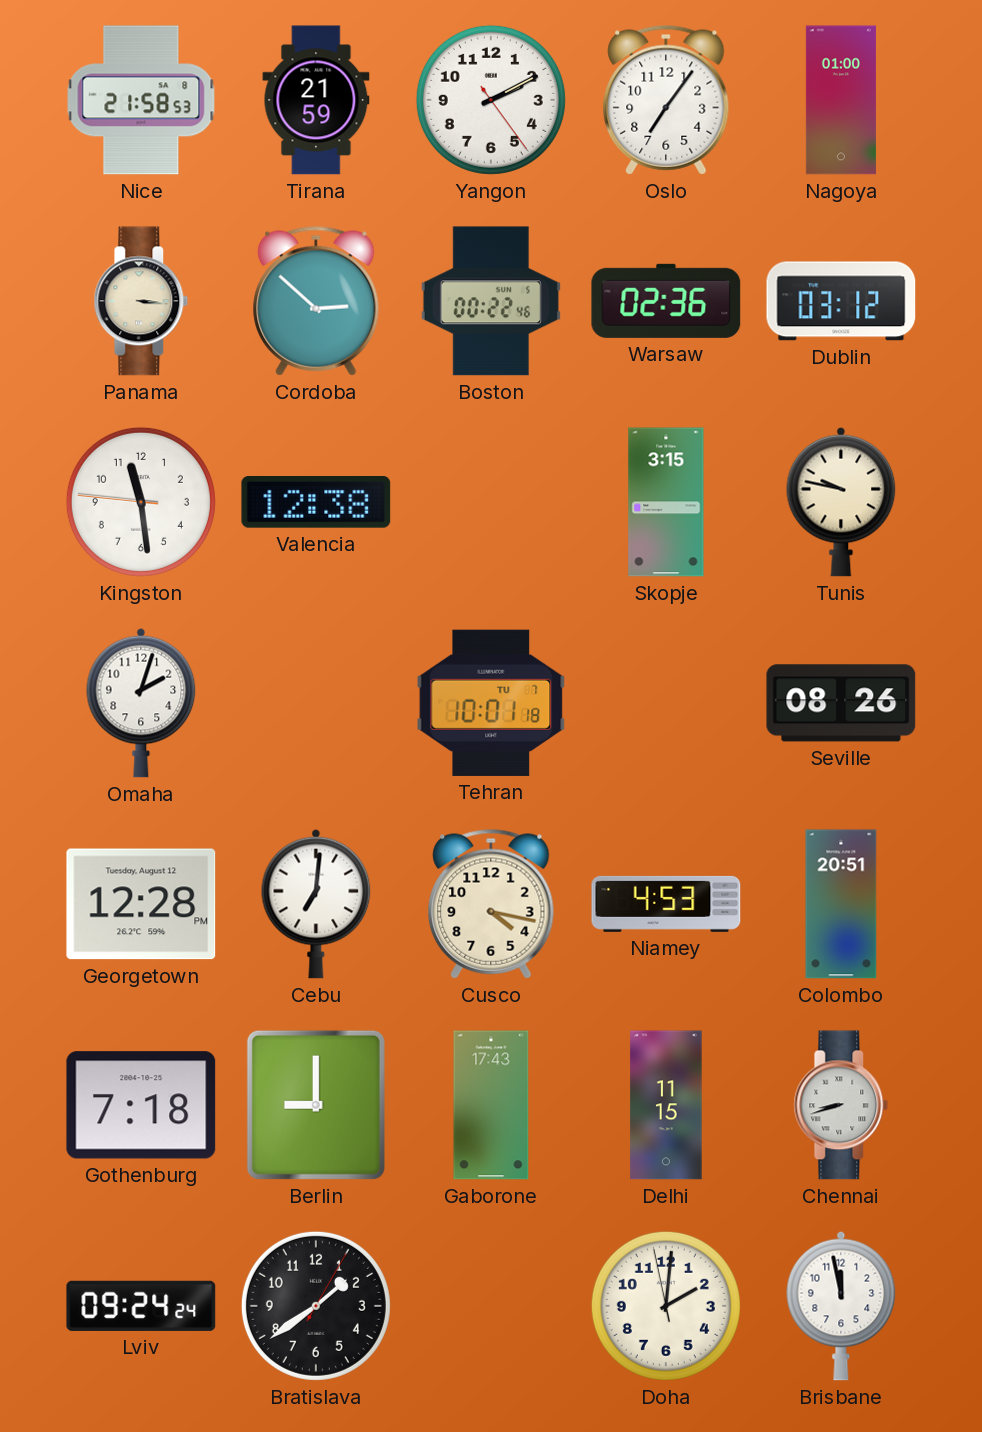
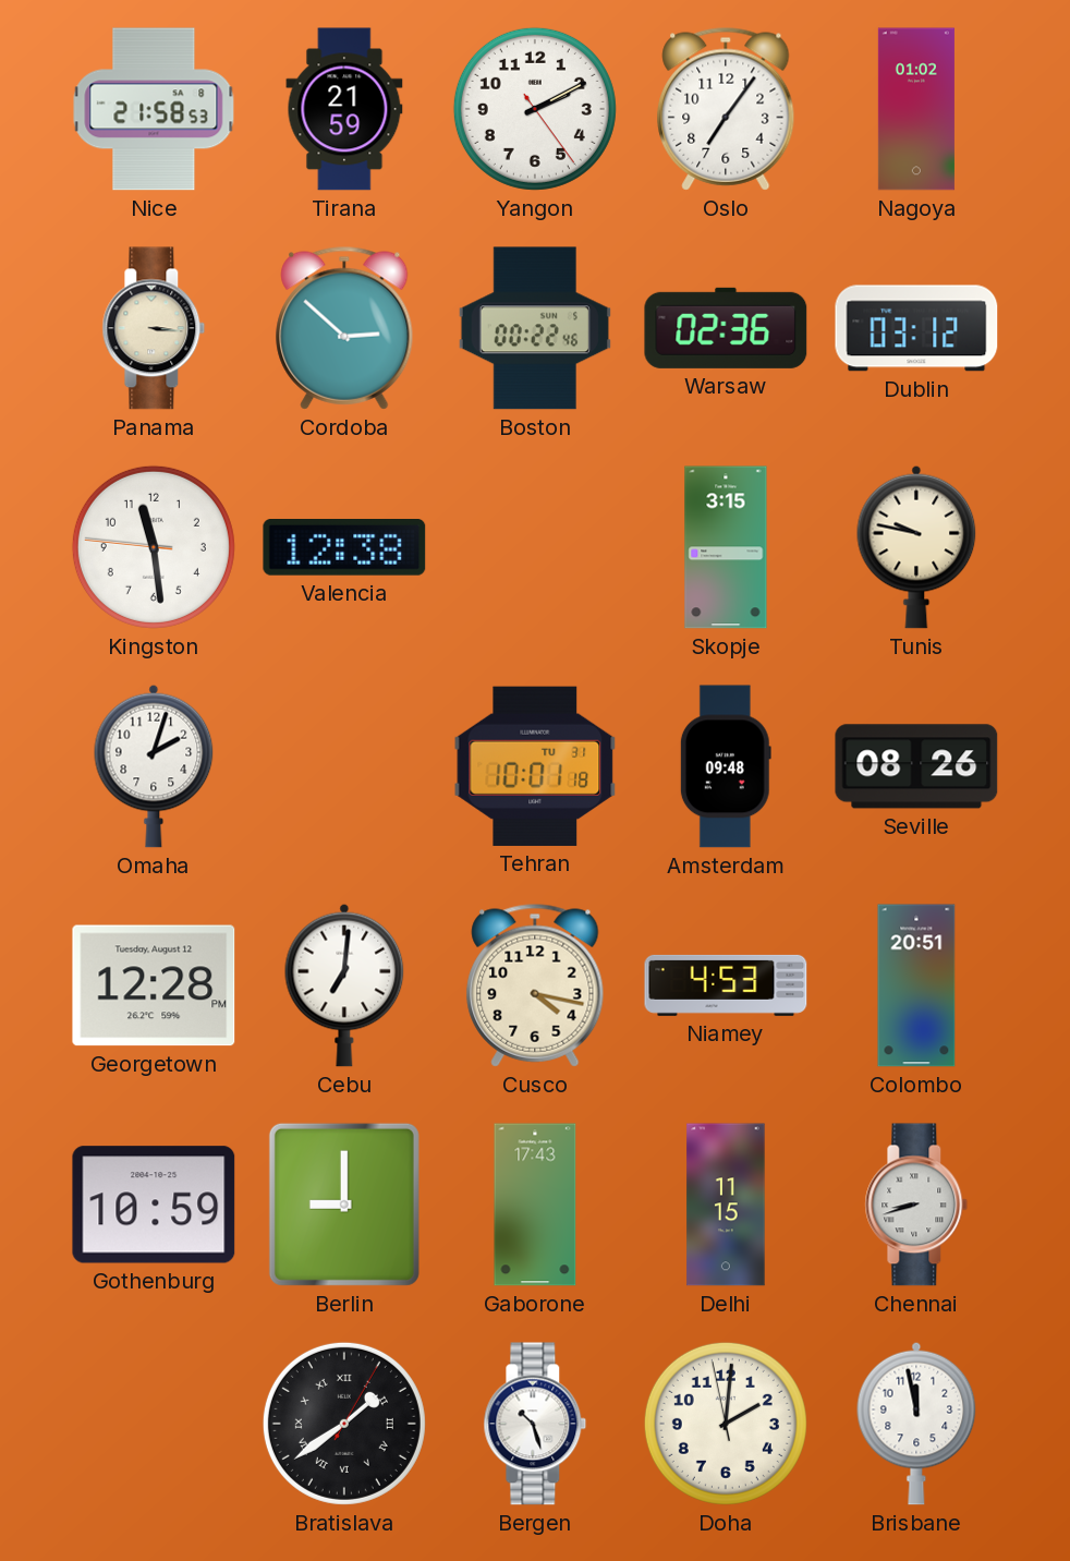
Nagoya: 01:00 -> 01:02 (916, 109)
Tehran date: TU 7 -> TU 31 (535, 766)
Amsterdam: none -> 09:48 (726, 766)
Gothenburg: 7:18 -> 10:59 (154, 1205)
Lviv: 09:24 -> none (141, 1306)
Bratislava numerals: Arabic -> Roman (344, 1424)
Bergen: none -> 10:27 (535, 1424)
